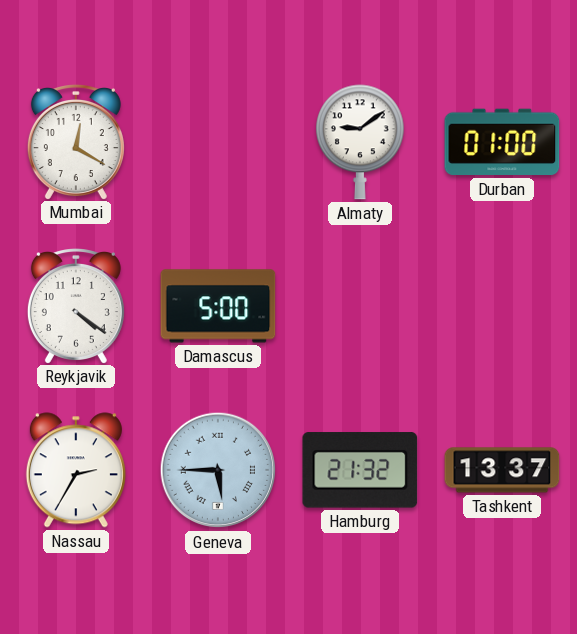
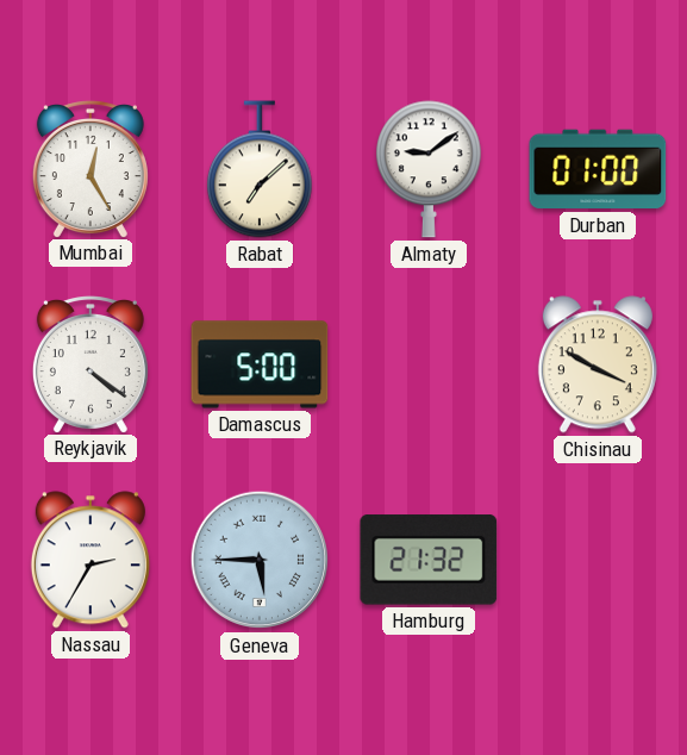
Mumbai: 12:20 -> 12:25 (90, 169)
Rabat: none -> 7:08 (260, 169)
Chisinau: none -> 3:50 (598, 364)
Tashkent: 13:37 -> none (502, 470)
